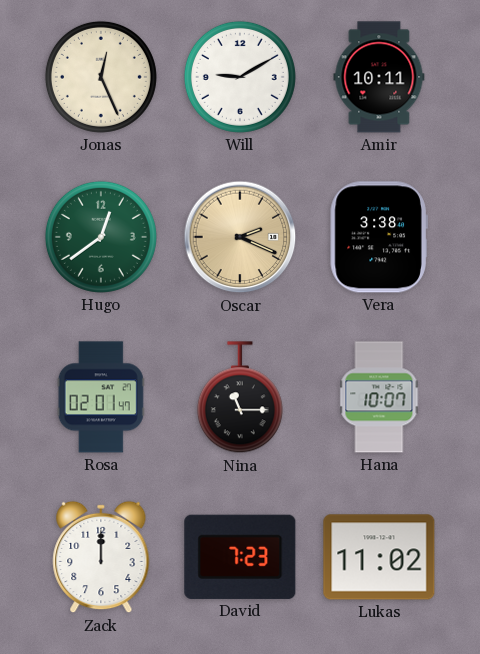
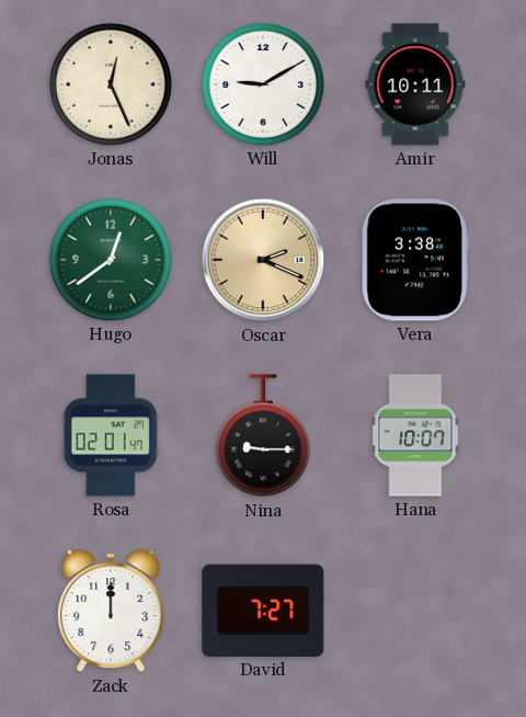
Nina: 11:15 -> 9:15 (263, 436)
David: 7:23 -> 7:27 (263, 611)
Lukas: 11:02 -> none (379, 557)
